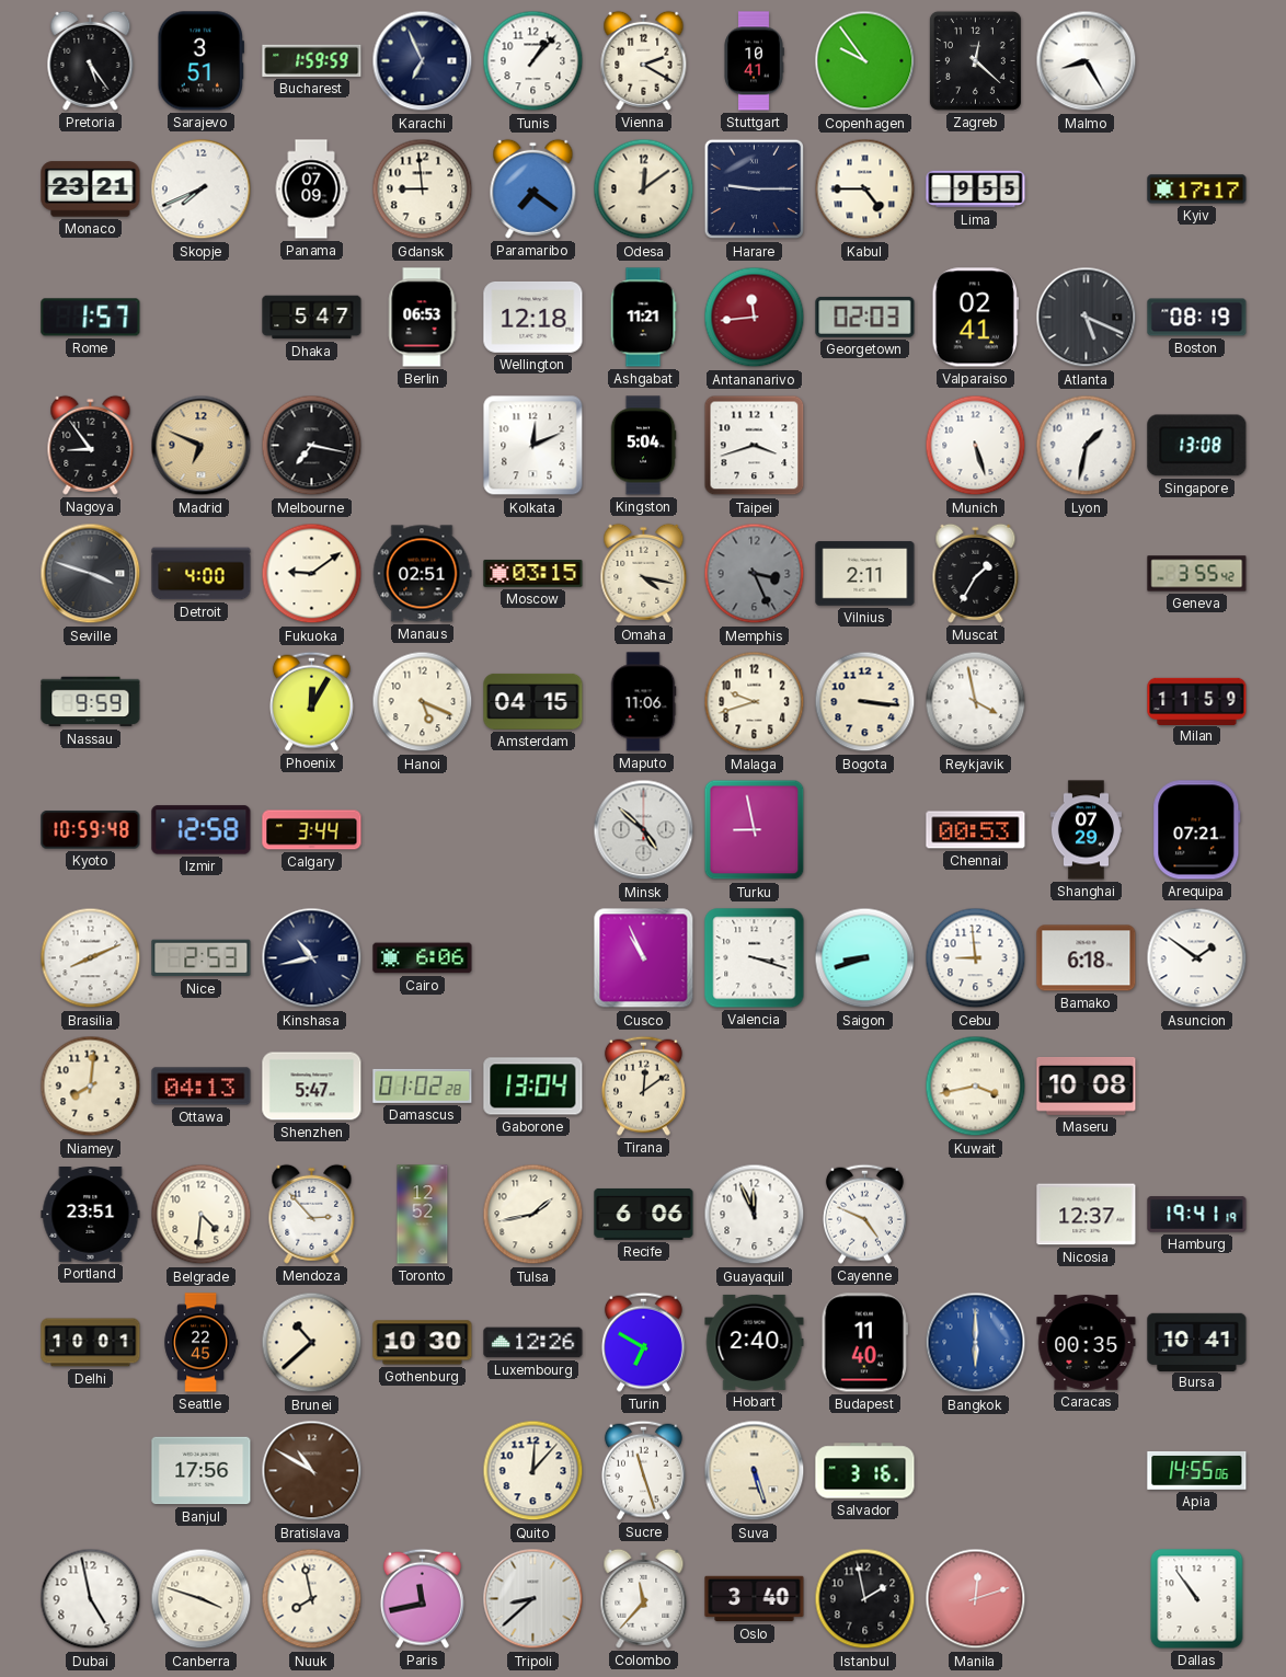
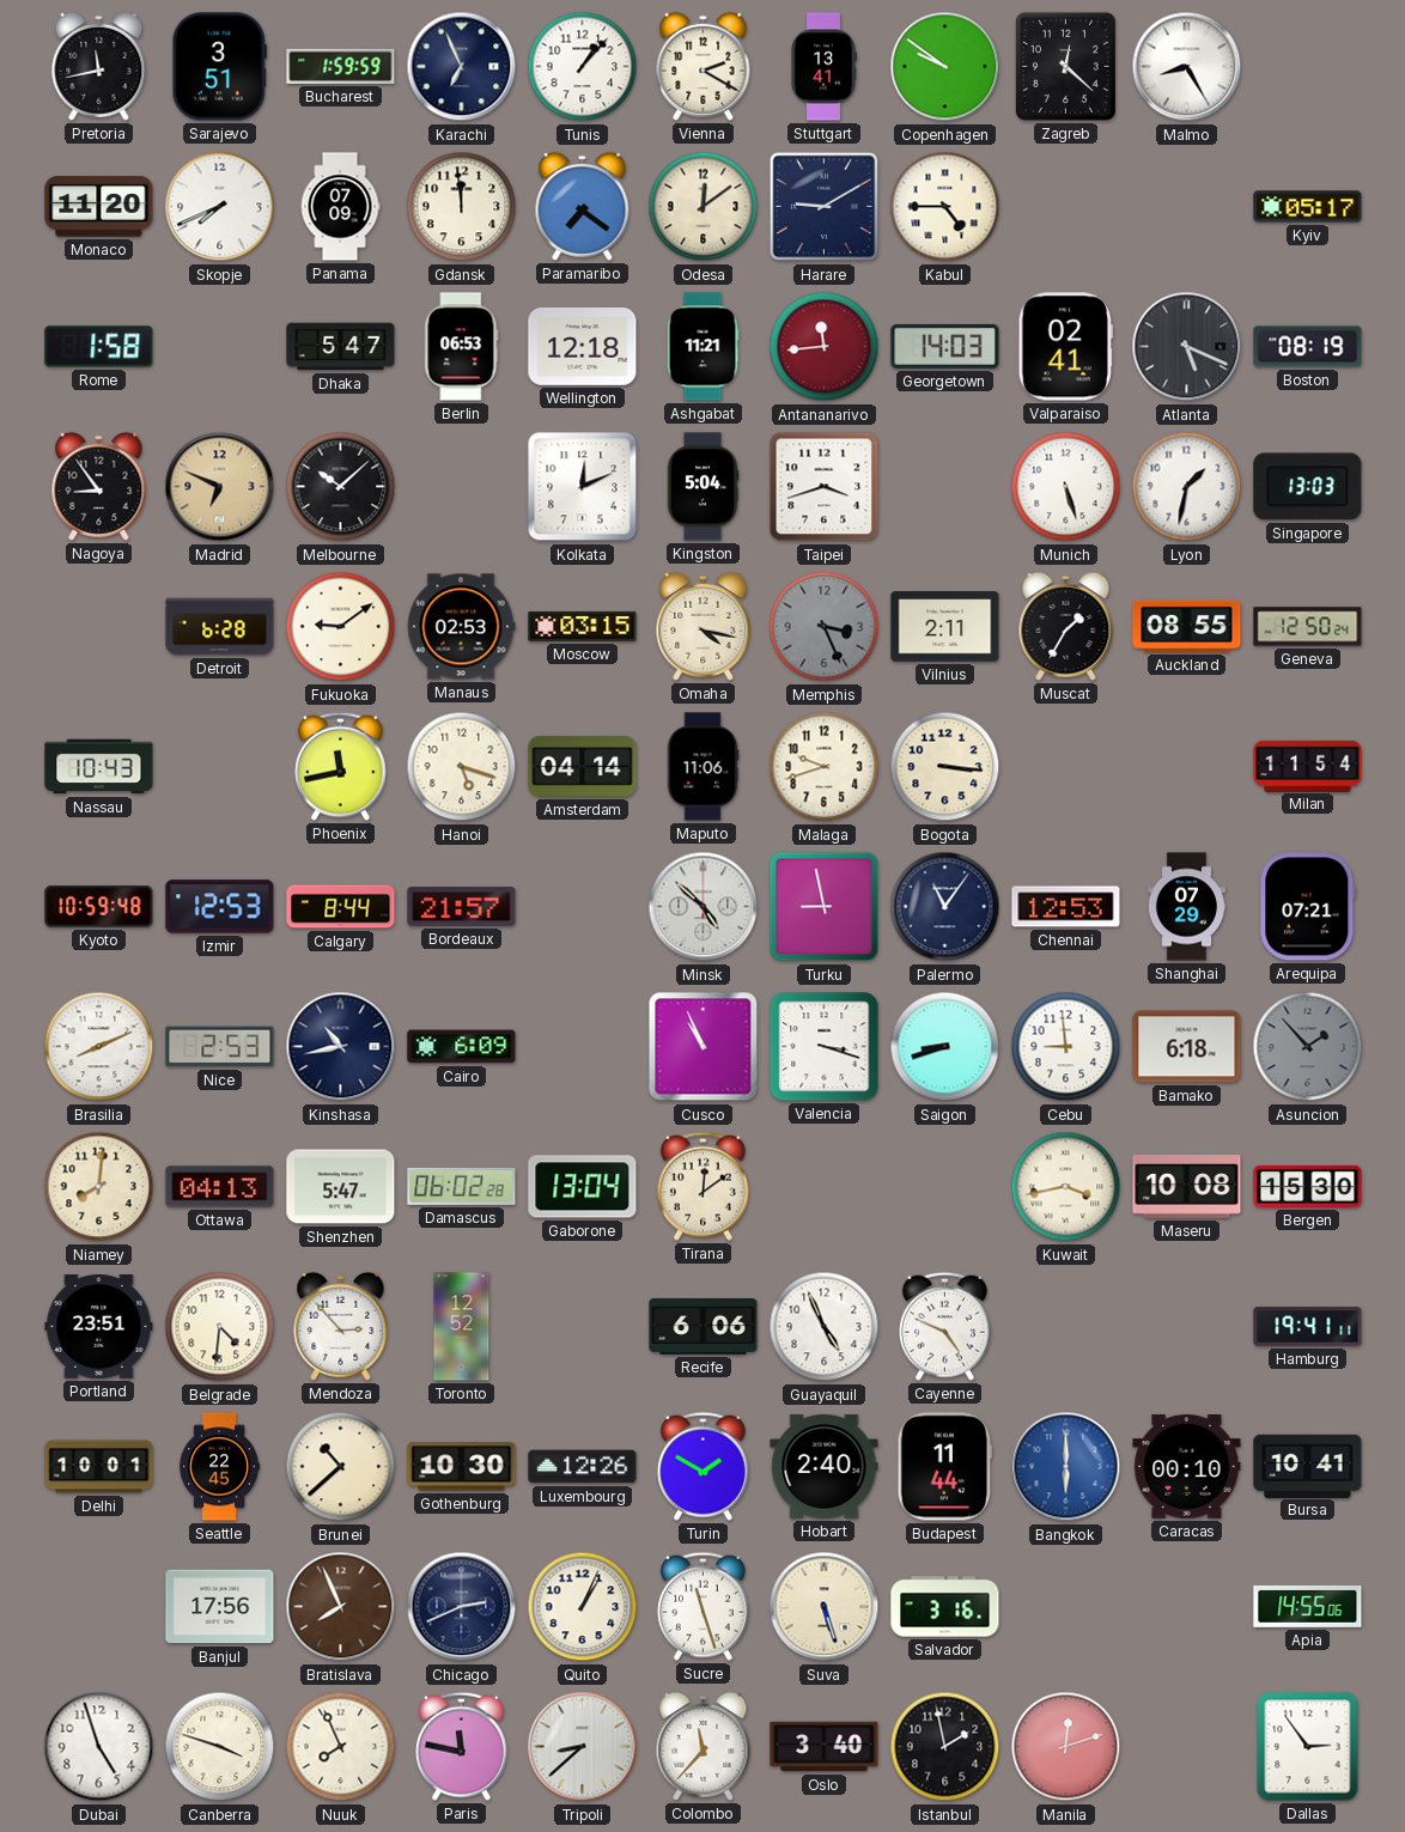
Pretoria: 5:24 -> 11:43 (99, 66)
Stuttgart: 10:41 -> 13:41 (823, 67)
Copenhagen: 9:54 -> 9:51 (945, 67)
Monaco: 23:21 -> 11:20 (99, 207)
Gdansk: 8:59 -> 11:59 (462, 207)
Harare: 9:15 -> 9:10 (825, 207)
Lima: 9:55 -> none (976, 189)
Kyiv: 17:17 -> 05:17 (1308, 207)
Rome: 1:57 -> 1:58 (99, 347)
Georgetown: 02:03 -> 14:03 (945, 346)
Melbourne: 7:17 -> 10:08 (341, 487)
Singapore: 13:08 -> 13:03 (1308, 487)
Seville: 3:48 -> none (91, 574)
Detroit: 4:00 -> 6:28 (220, 627)
Manaus: 02:51 -> 02:53 (461, 627)
Auckland: none -> 08:55 (1187, 626)
Geneva: 3:55 -> 12:50 (1308, 627)
Nassau: 9:59 -> 10:43 (99, 767)
Phoenix: 12:05 -> 11:43 (340, 766)
Hanoi: 5:19 -> 5:18 (462, 767)
Amsterdam: 04:15 -> 04:14 (583, 766)
Reykjavik: 3:58 -> none (976, 702)
Milan: 11:59 -> 11:54 (1308, 766)
Izmir: 12:58 -> 12:53 (220, 907)
Calgary: 3:44 -> 8:44 (341, 907)
Bordeaux: none -> 21:57 (462, 907)
Palermo: none -> 11:06 (945, 907)
Chennai: 00:53 -> 12:53 (1066, 907)
Cairo: 6:06 -> 6:09 (462, 1047)
Asuncion: 1:51 -> 1:53 (1308, 1047)
Asuncion dial: white -> grey (1308, 1047)
Damascus: 01:02 -> 06:02 (462, 1186)
Bergen: none -> 15:30 (1308, 1186)
Tulsa: 1:43 -> none (533, 1215)
Guayaquil: 11:56 -> 4:56 (825, 1327)
Nicosia: 12:37 -> none (1087, 1215)
Hamburg: 19:41:19 -> 19:41:11 (1308, 1327)
Turin: 6:50 -> 1:50 (702, 1466)
Budapest: 11:40 -> 11:44 (944, 1467)
Caracas: 00:35 -> 00:10 (1187, 1467)
Bratislava: 10:50 -> 7:56 (341, 1607)
Chicago: none -> 2:41 (462, 1607)
Quito: 12:07 -> 1:04 (583, 1607)
Dubai: 4:58 -> 4:57 (99, 1747)
Nuuk: 7:58 -> 7:56 (341, 1747)
Paris: 11:43 -> 11:47 (461, 1746)
Dallas: 10:54 -> 2:54 (1308, 1747)
